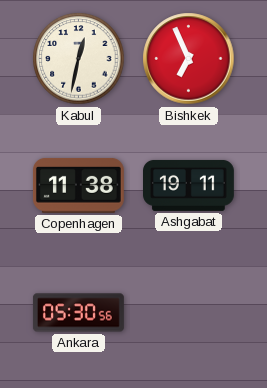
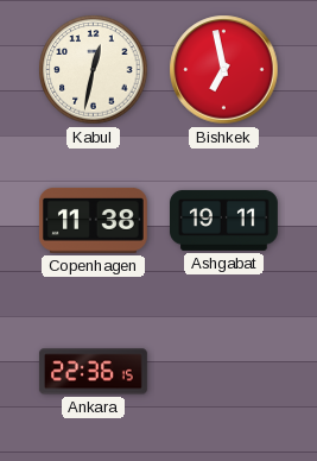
Bishkek: 6:56 -> 6:58 (224, 70)
Ankara: 05:30 -> 22:36 (93, 372)
